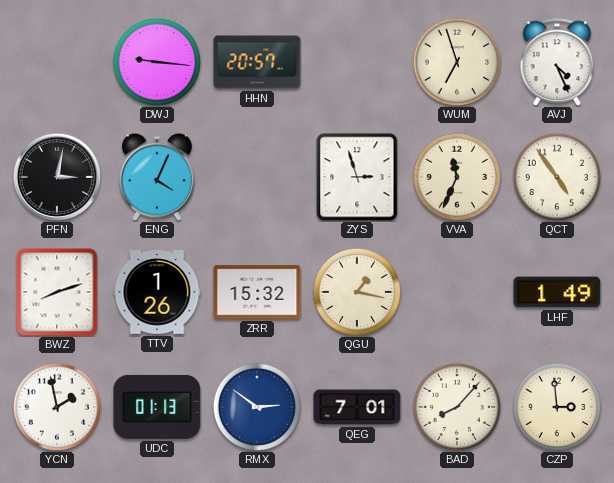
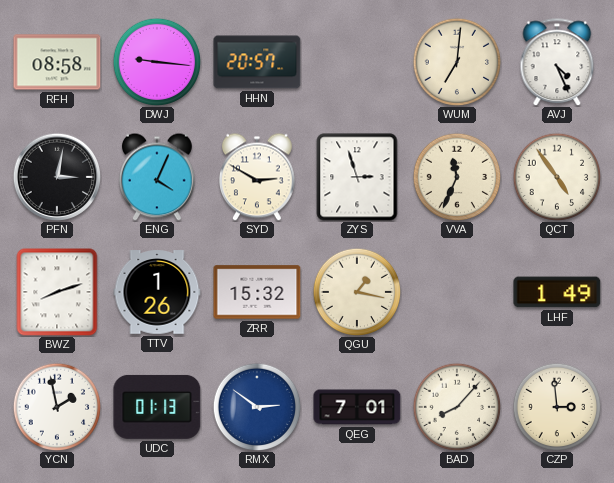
RFH: none -> 08:58 (57, 62)
WUM: 6:57 -> 7:01 (457, 62)
SYD: none -> 2:50 (258, 177)
